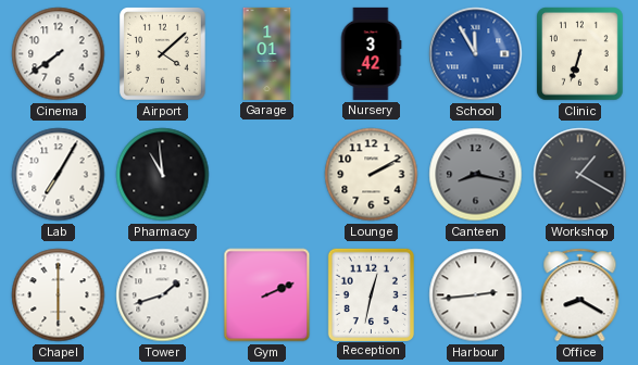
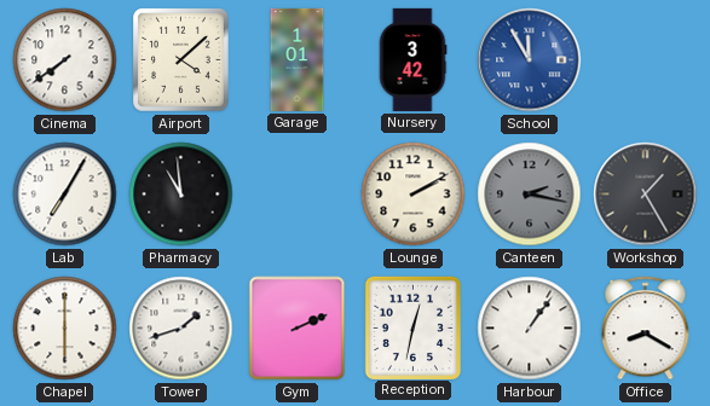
Clinic: 6:33 -> none (580, 54)
Canteen: 8:17 -> 2:17 (530, 195)
Workshop: 1:20 -> 1:25 (646, 195)
Harbour: 2:44 -> 1:06 (530, 329)
